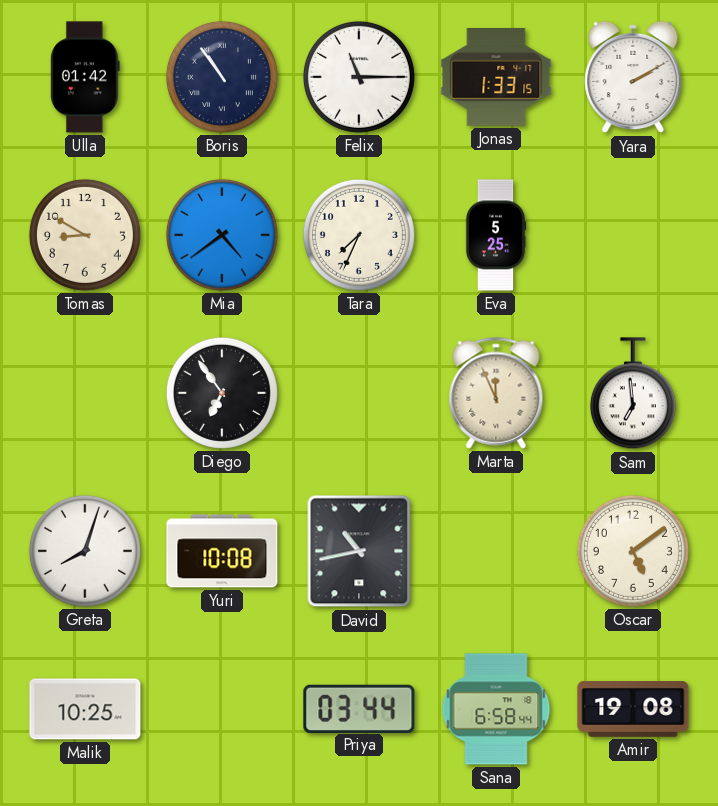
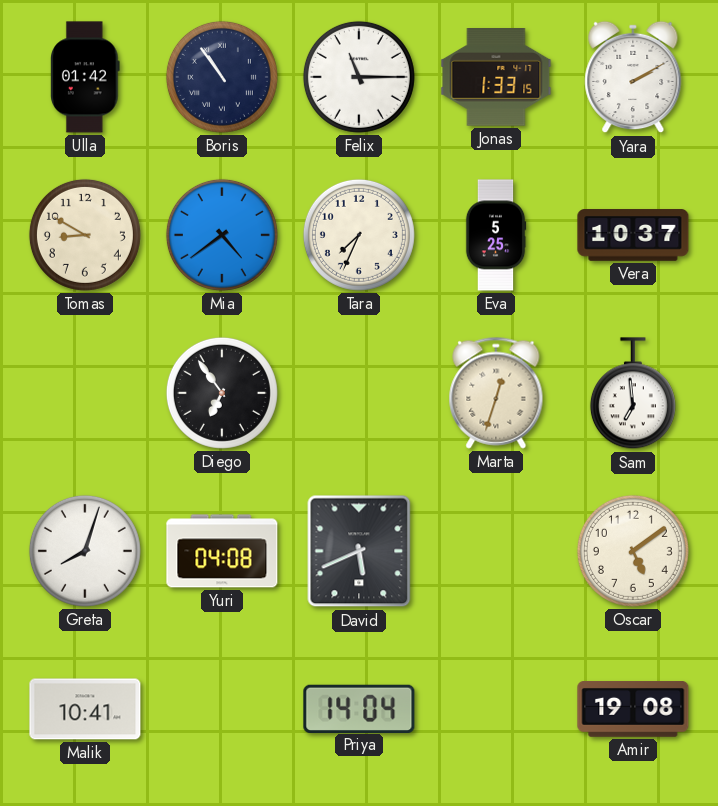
Vera: none -> 10:37 (633, 235)
Marta: 11:56 -> 12:33 (496, 393)
Yuri: 10:08 -> 04:08 (222, 551)
David: 10:43 -> 5:41 (359, 551)
Malik: 10:25 -> 10:41 (85, 709)
Priya: 03:44 -> 14:04 (359, 708)
Sana: 6:58 -> none (496, 709)
